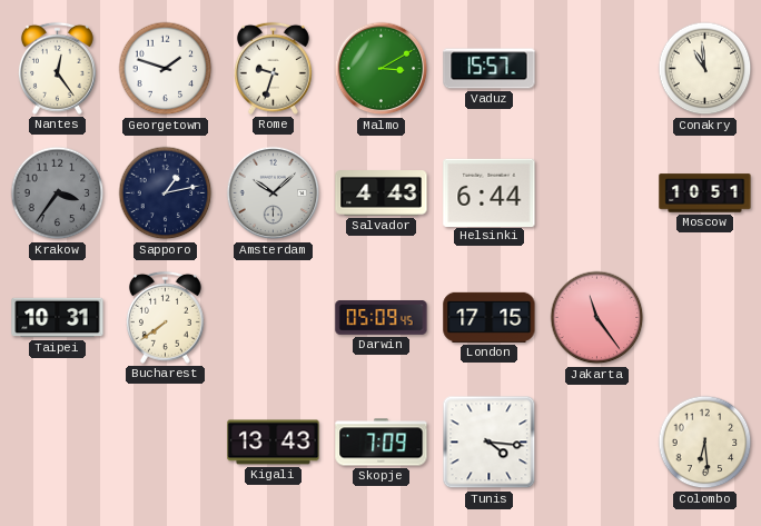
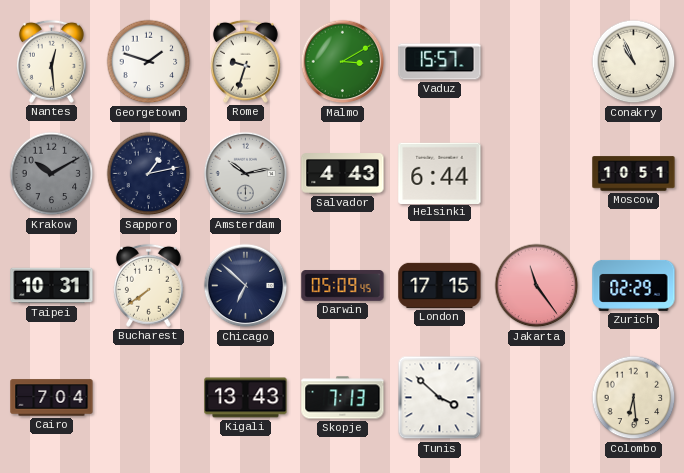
Nantes: 12:24 -> 12:29 (51, 61)
Conakry: 10:59 -> 10:56 (634, 62)
Krakow: 3:36 -> 10:10 (52, 174)
Amsterdam: 10:08 -> 10:13 (246, 174)
Chicago: none -> 6:52 (246, 286)
Zurich: none -> 02:29 (634, 285)
Cairo: none -> 7:04 (52, 398)
Skopje: 7:09 -> 7:13 (343, 398)
Tunis: 4:16 -> 3:52 (440, 398)
